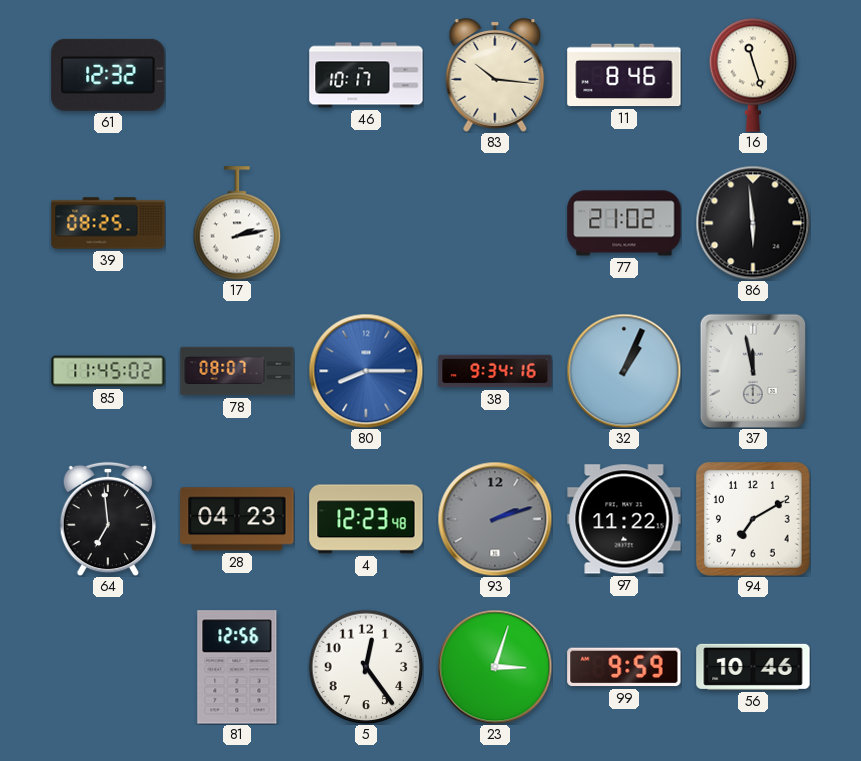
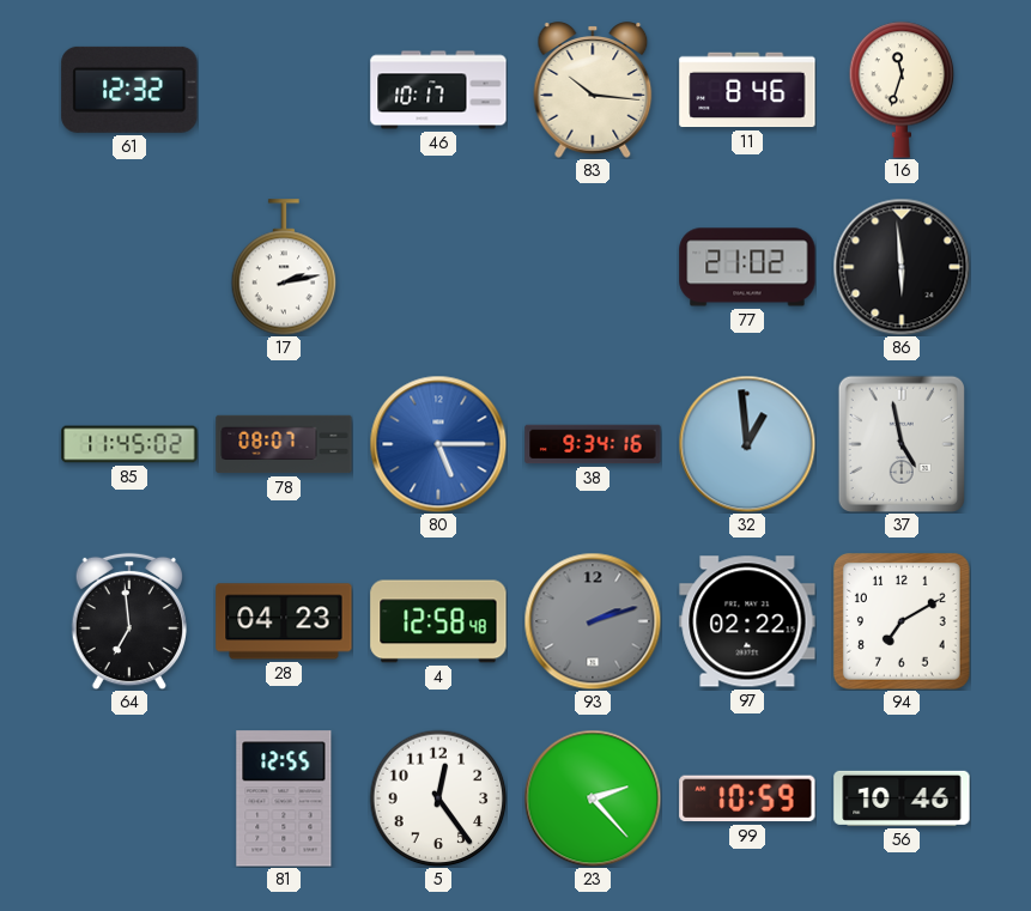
16: 11:27 -> 11:33 (902, 90)
39: 08:25 -> none (108, 223)
80: 8:15 -> 5:15 (438, 444)
32: 1:04 -> 12:59 (747, 444)
37: 11:58 -> 4:58 (900, 443)
4: 12:23 -> 12:58 (438, 621)
97: 11:22 -> 02:22 (747, 621)
81: 12:56 -> 12:55 (284, 798)
23: 3:03 -> 2:23 (593, 798)
99: 9:59 -> 10:59 (747, 798)
